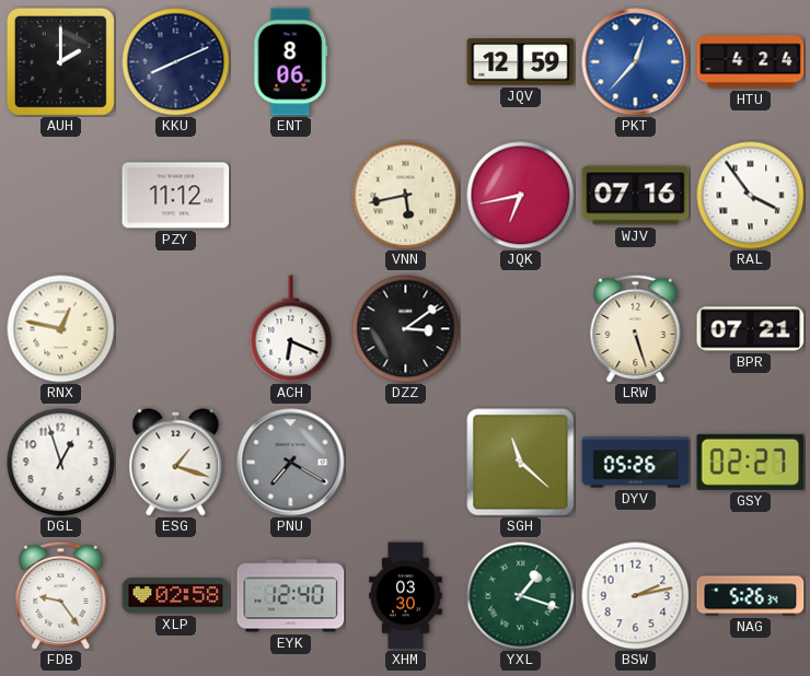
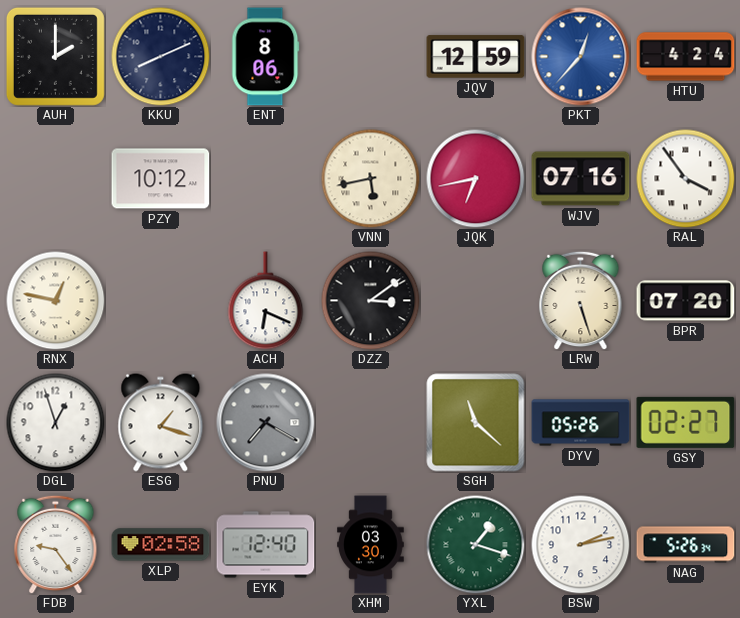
PZY: 11:12 -> 10:12 (161, 179)
BPR: 07:21 -> 07:20 (686, 301)
